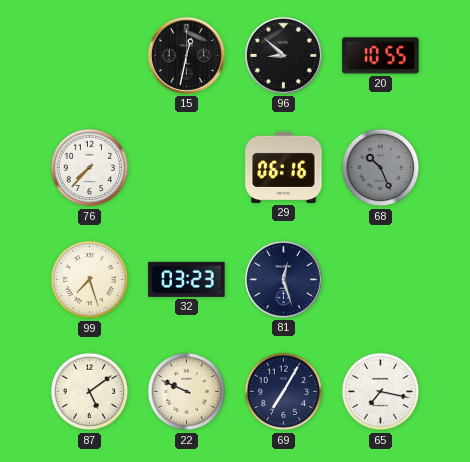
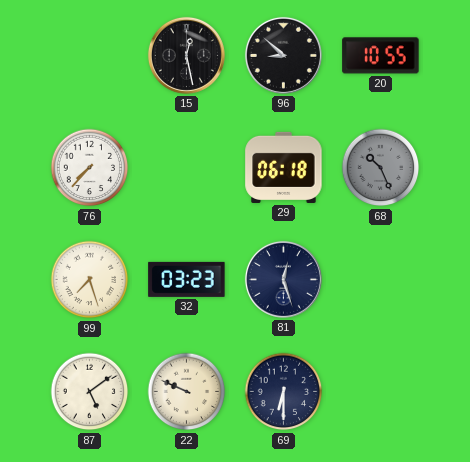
15: 12:32 -> 12:28 (186, 55)
29: 06:16 -> 06:18 (284, 167)
69: 7:05 -> 6:30 (284, 392)
65: 7:17 -> none (381, 392)
